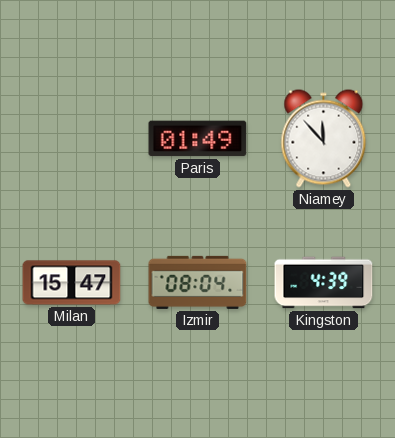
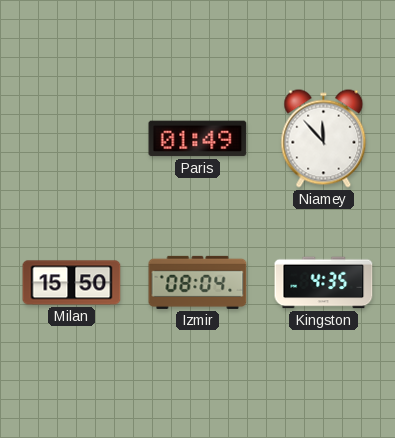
Milan: 15:47 -> 15:50 (72, 283)
Kingston: 4:39 -> 4:35 (324, 283)
